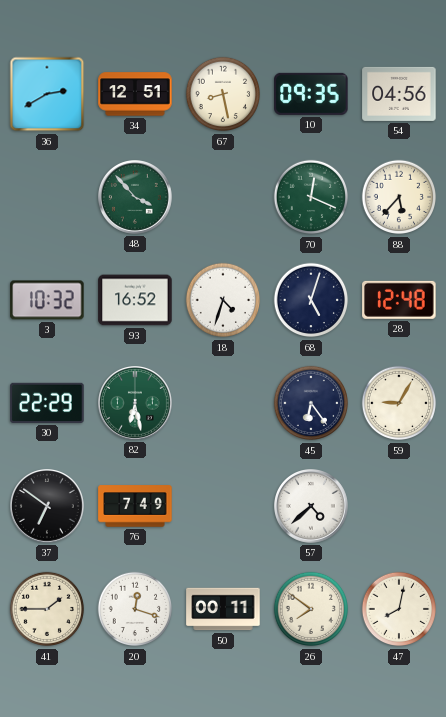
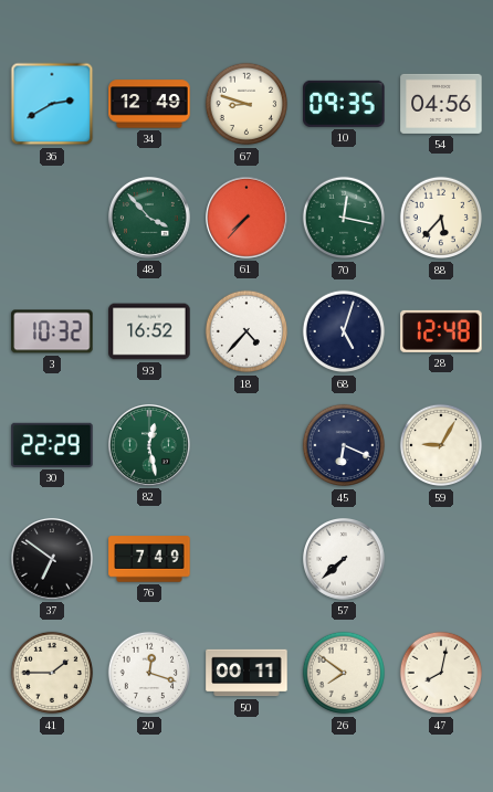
34: 12:51 -> 12:49 (149, 104)
67: 8:28 -> 8:48 (246, 104)
61: none -> 7:37 (248, 219)
70: 12:19 -> 12:17 (344, 218)
18: 4:33 -> 4:37 (246, 331)
82: 6:28 -> 12:28 (150, 446)
45: 6:24 -> 6:19 (344, 445)
57: 4:38 -> 7:38 (345, 560)
